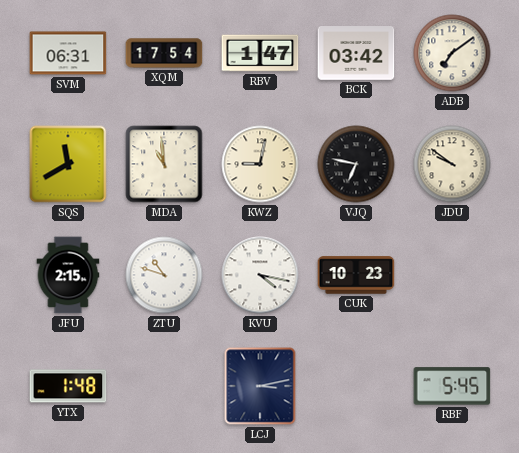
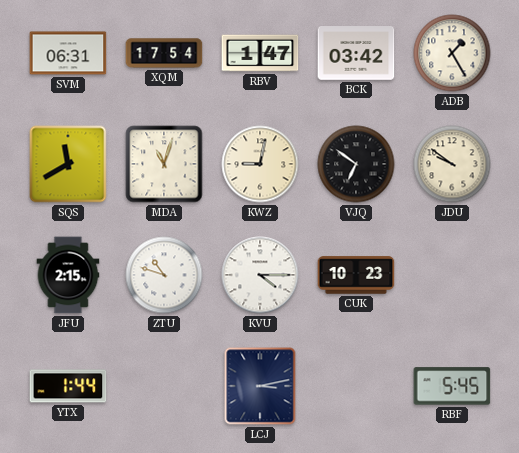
ADB: 7:09 -> 1:25 (452, 53)
MDA: 10:59 -> 11:03 (164, 164)
VJQ: 6:47 -> 6:51 (356, 164)
KVU: 4:17 -> 4:15 (260, 275)
YTX: 1:48 -> 1:44 (68, 386)
